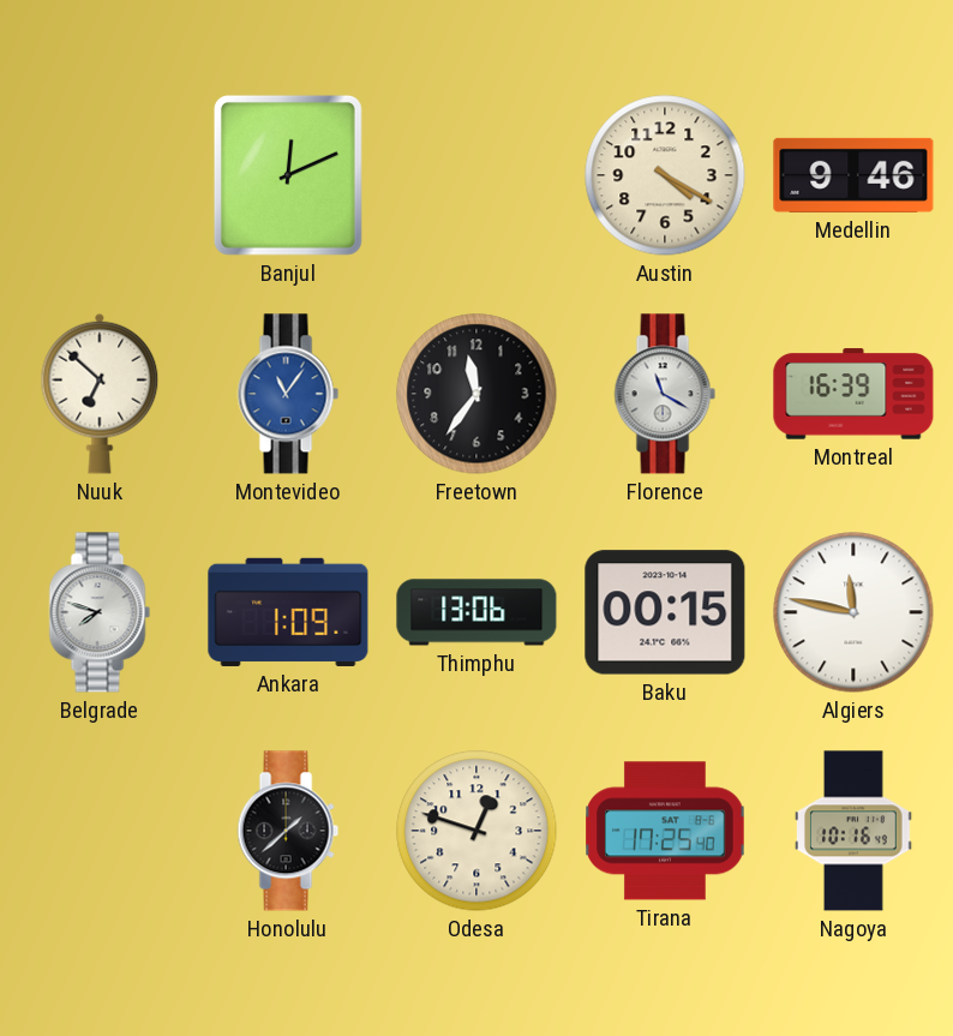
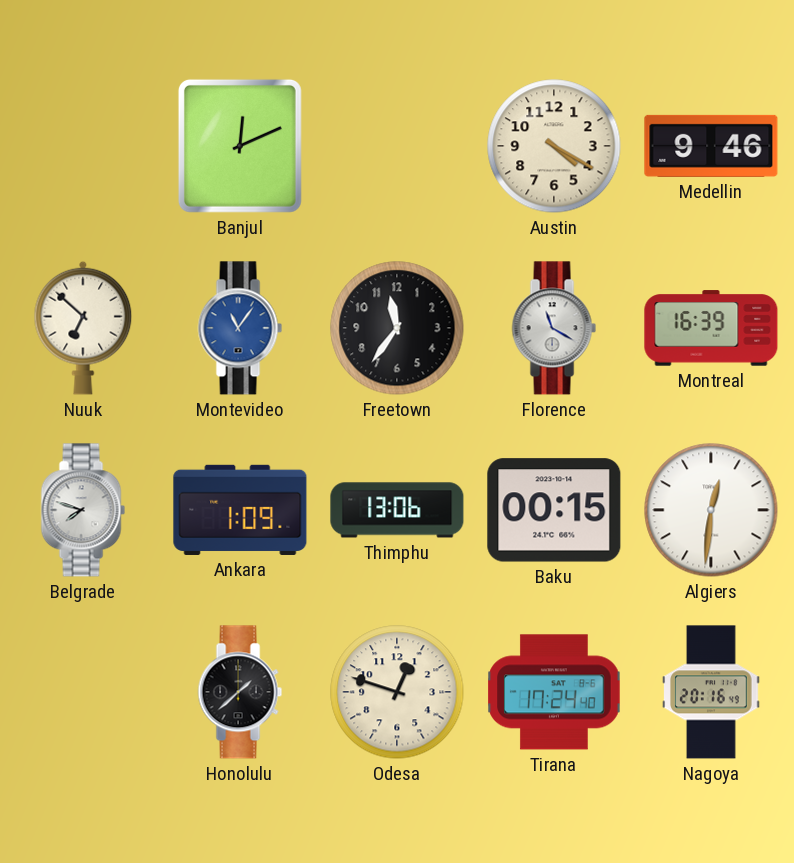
Algiers: 11:47 -> 12:31 (711, 510)
Tirana: 17:25 -> 17:24 (554, 692)
Nagoya: 10:16 -> 20:16 (711, 692)
